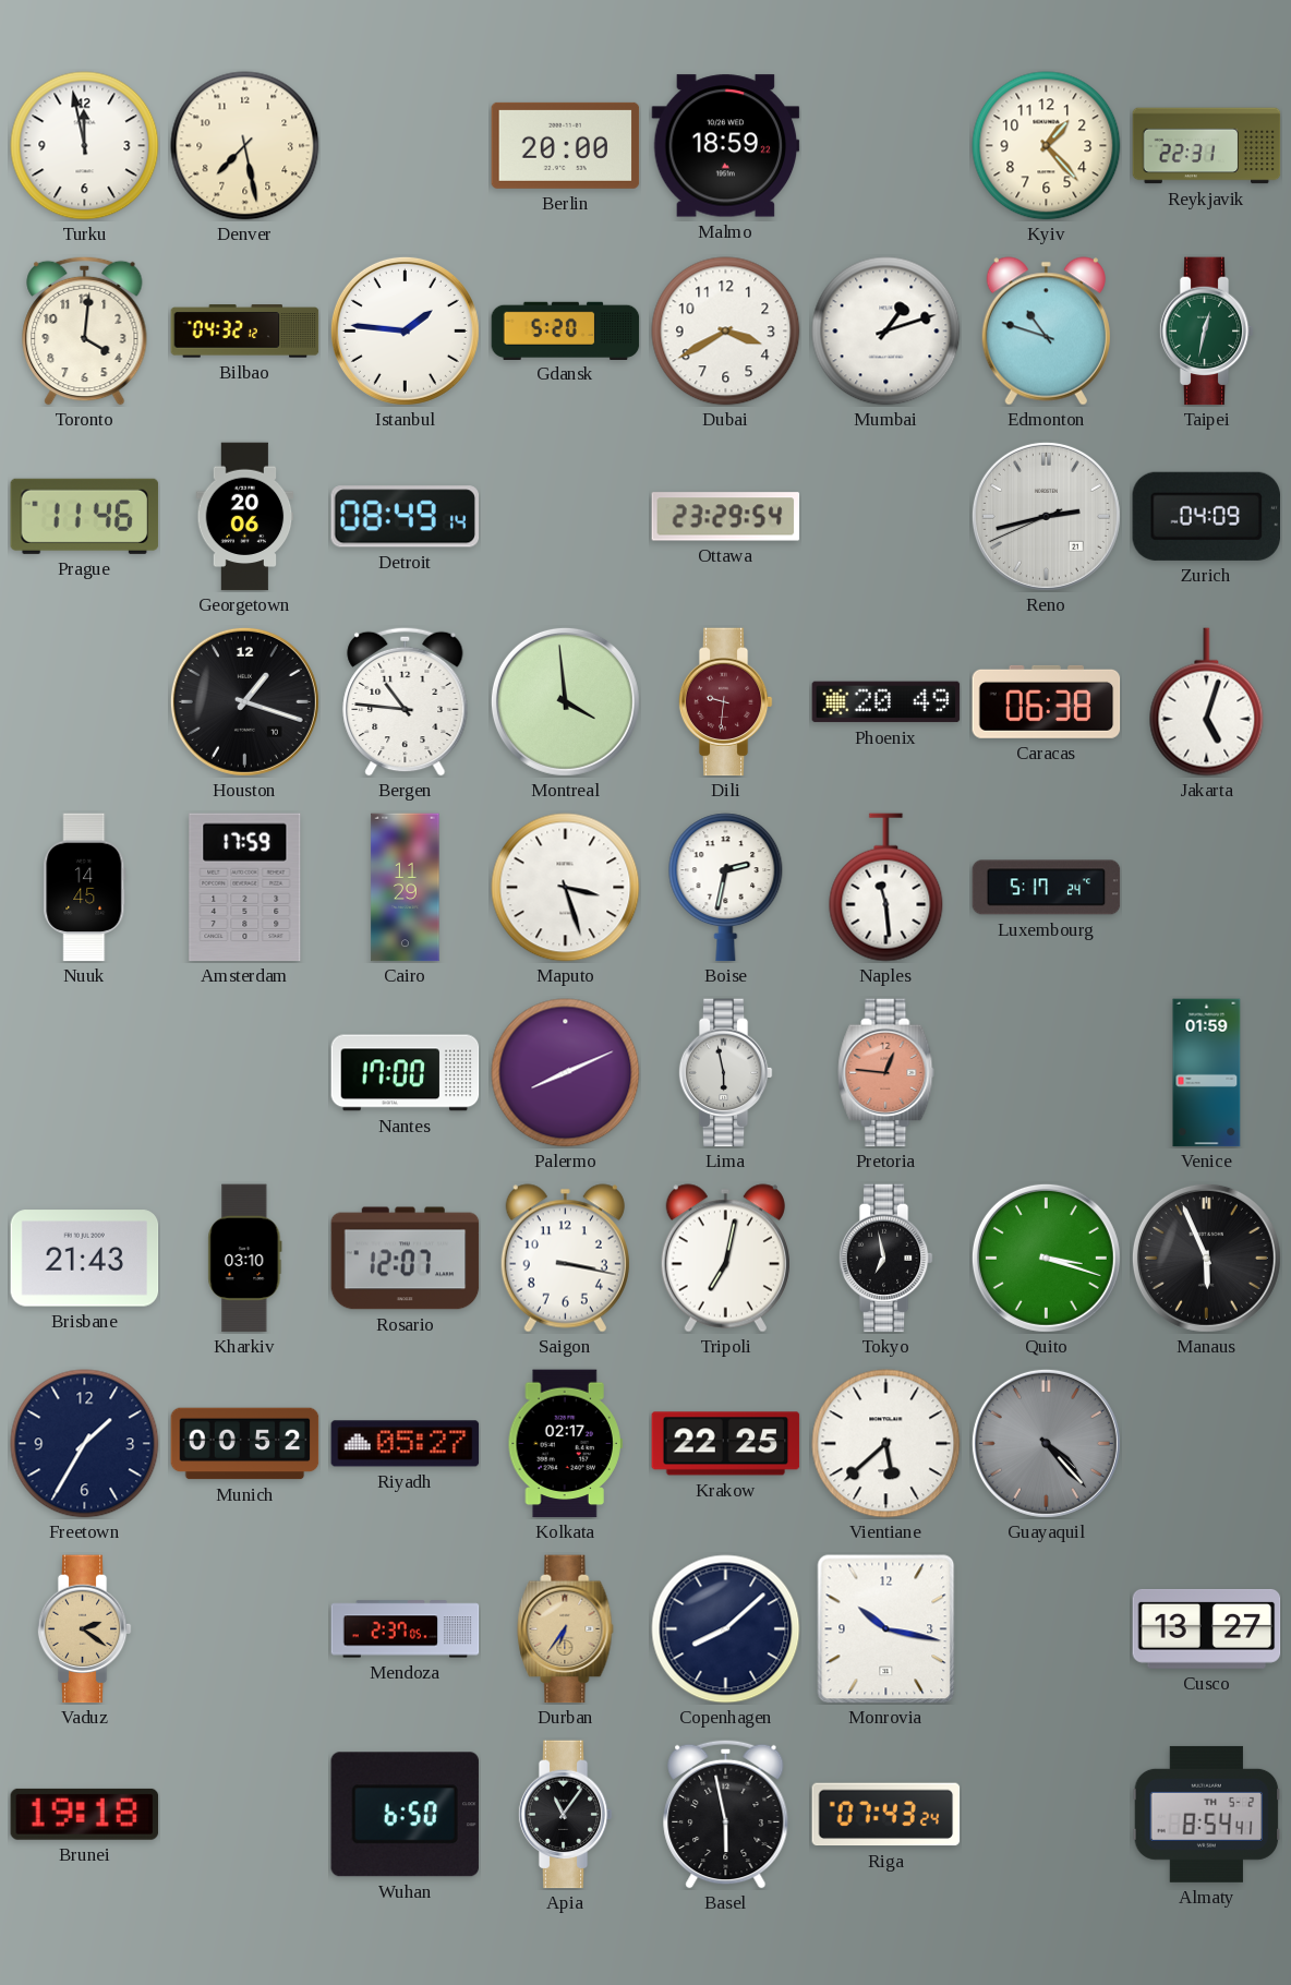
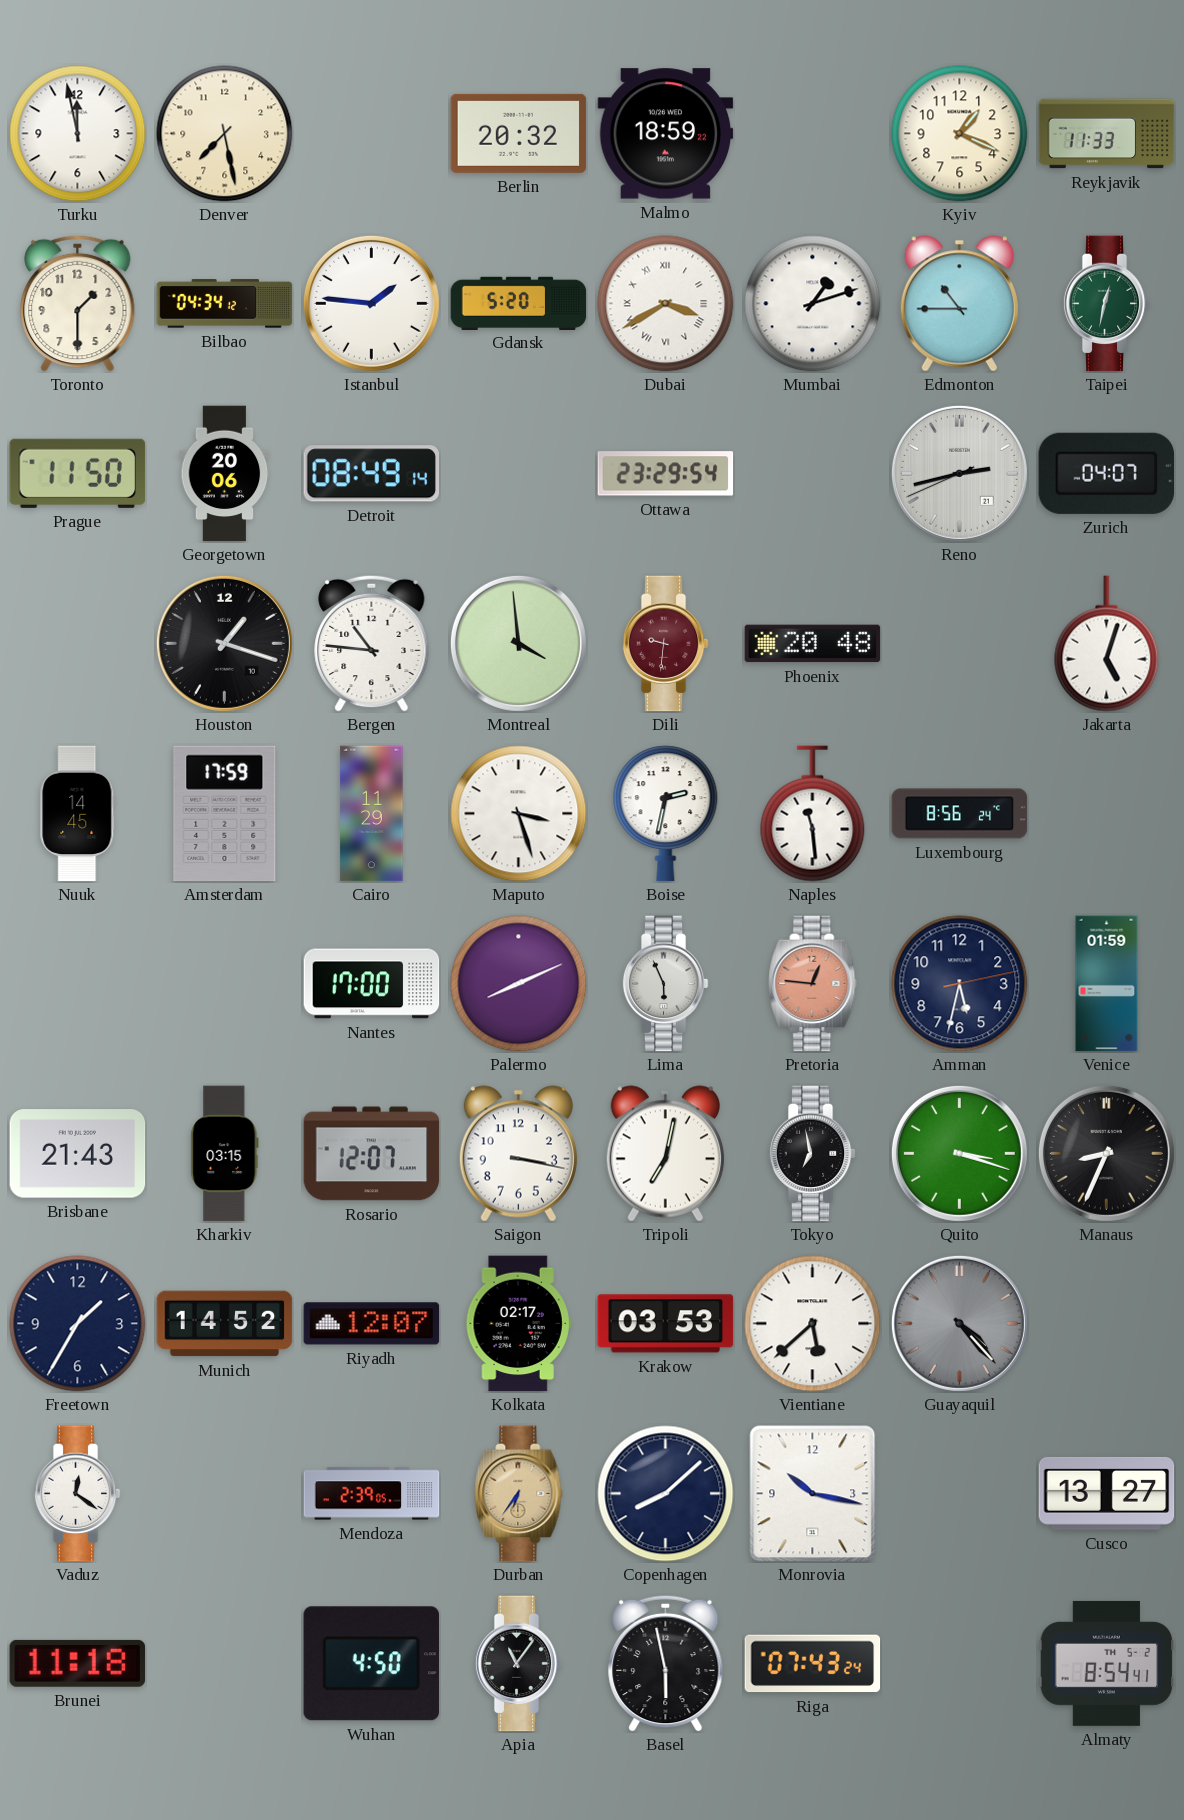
Berlin: 20:00 -> 20:32 (519, 133)
Kyiv: 1:23 -> 1:19 (960, 134)
Reykjavik: 22:31 -> 11:33 (1107, 134)
Toronto: 4:01 -> 1:30 (78, 303)
Bilbao: 04:32 -> 04:34 (225, 304)
Dubai numerals: Arabic -> Roman (666, 304)
Edmonton: 10:48 -> 10:45 (959, 304)
Prague: 11:46 -> 11:50 (78, 473)
Zurich: 04:09 -> 04:07 (1107, 473)
Phoenix: 20:49 -> 20:48 (813, 644)
Caracas: 06:38 -> none (1047, 701)
Luxembourg: 5:17 -> 8:56 (960, 814)
Lima: 5:58 -> 5:56 (665, 984)
Amman: none -> 5:32 (960, 984)
Kharkiv: 03:10 -> 03:15 (225, 1154)
Manaus: 5:56 -> 8:34 (1106, 1153)
Munich: 00:52 -> 14:52 (225, 1324)
Riyadh: 05:27 -> 12:07 (372, 1324)
Krakow: 22:25 -> 03:53 (666, 1324)
Vaduz: 2:21 -> 12:21 (77, 1494)
Vaduz dial: champagne -> white (77, 1494)
Mendoza: 2:37 -> 2:39 (372, 1494)
Brunei: 19:18 -> 11:18 (78, 1663)
Wuhan: 6:50 -> 4:50 (371, 1664)
